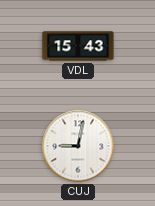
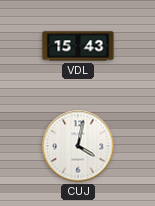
CUJ: 9:02 -> 4:02 (78, 146)
